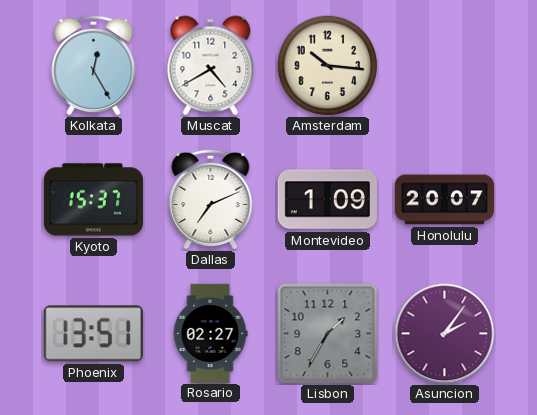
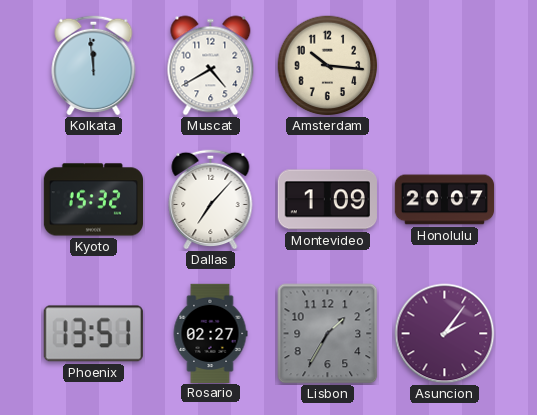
Kolkata: 12:25 -> 11:59 (94, 65)
Kyoto: 15:37 -> 15:32 (93, 200)
Dallas: 7:11 -> 7:07 (211, 199)
